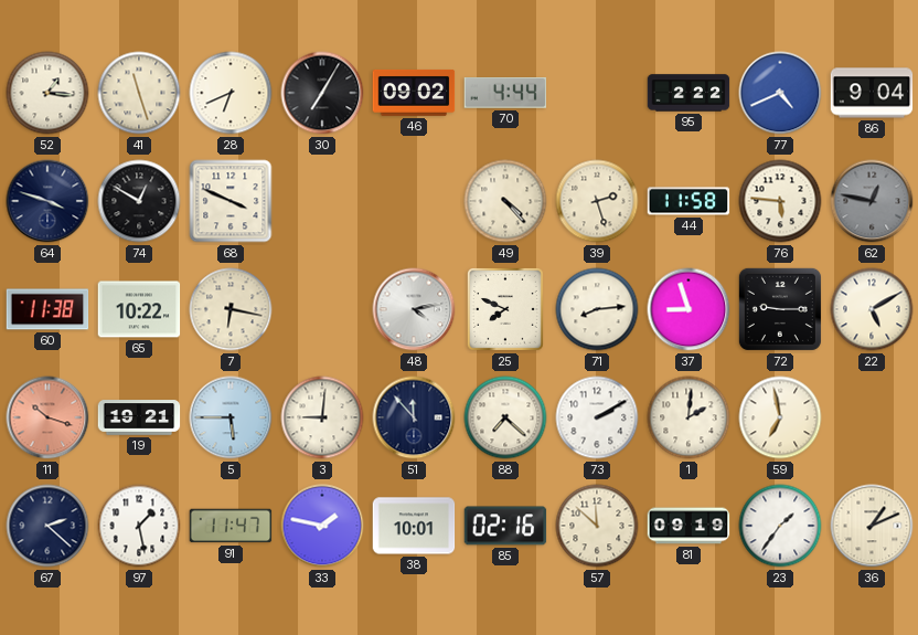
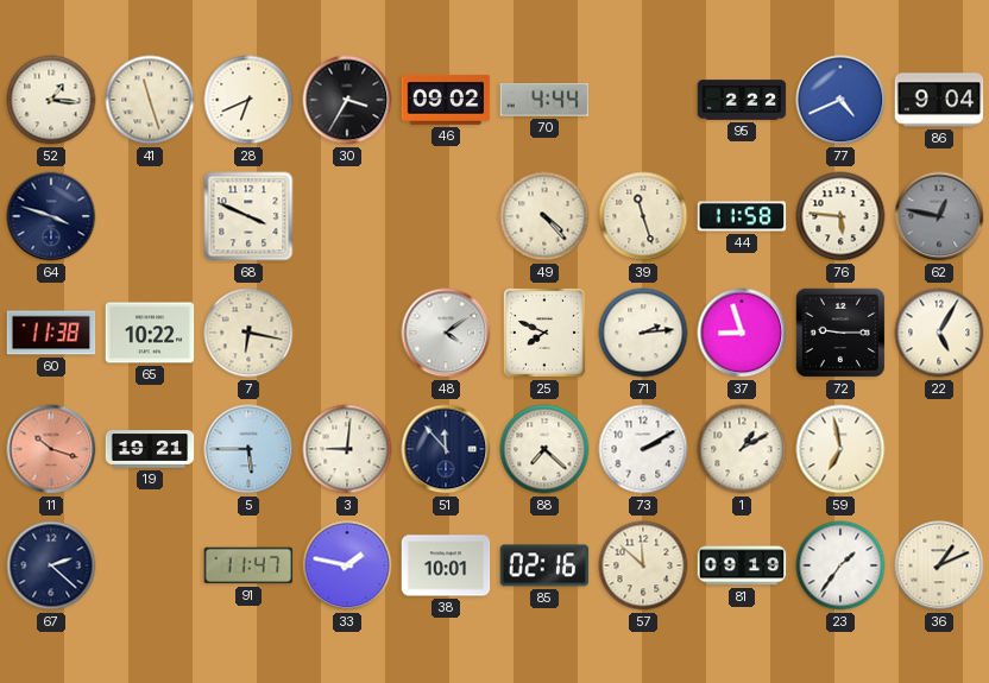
30: 7:05 -> 3:35 (347, 100)
74: 12:50 -> none (139, 201)
39: 2:27 -> 11:27 (643, 216)
48: 4:13 -> 4:09 (446, 333)
71: 8:14 -> 2:14 (643, 333)
22: 5:10 -> 5:05 (939, 333)
1: 2:01 -> 1:10 (742, 449)
97: 1:28 -> none (139, 526)
